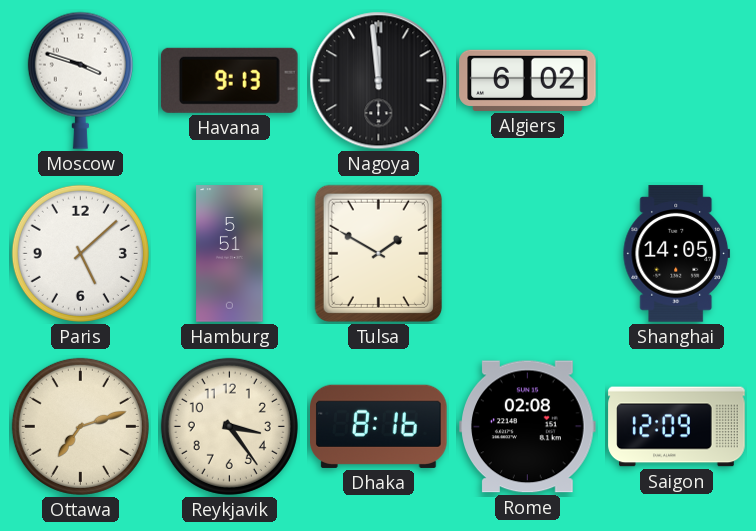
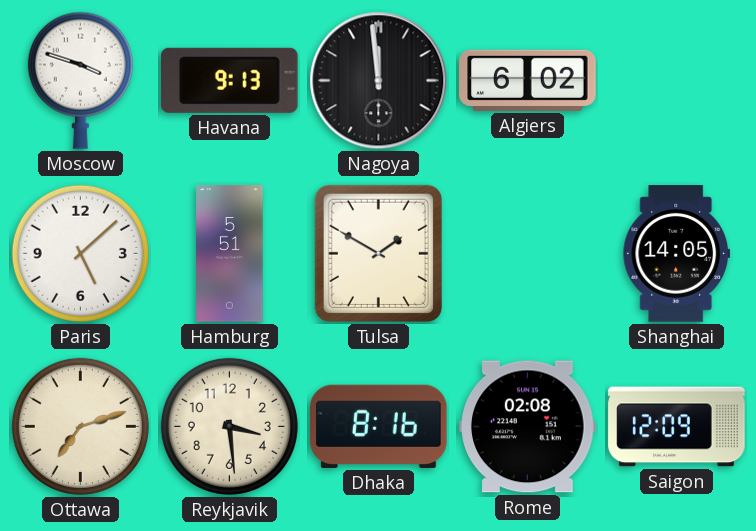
Reykjavik: 3:24 -> 3:29 (229, 426)
